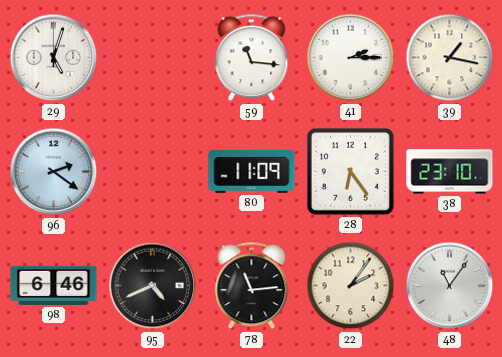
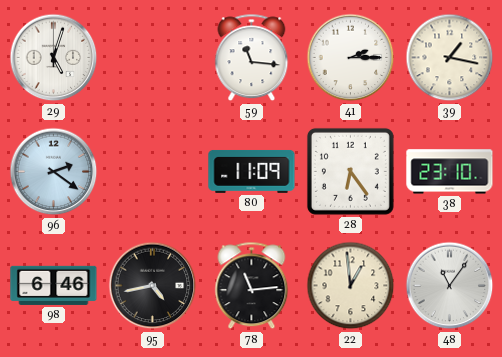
95: 4:41 -> 4:43 (153, 286)
22: 2:06 -> 12:59 (351, 286)
